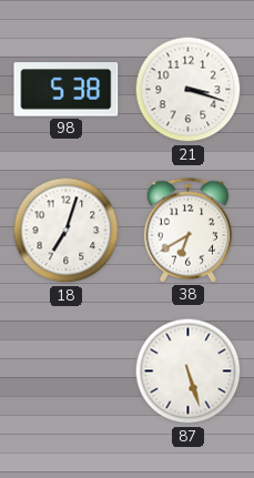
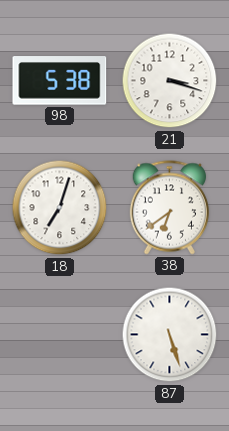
38: 6:40 -> 6:39 (169, 208)
